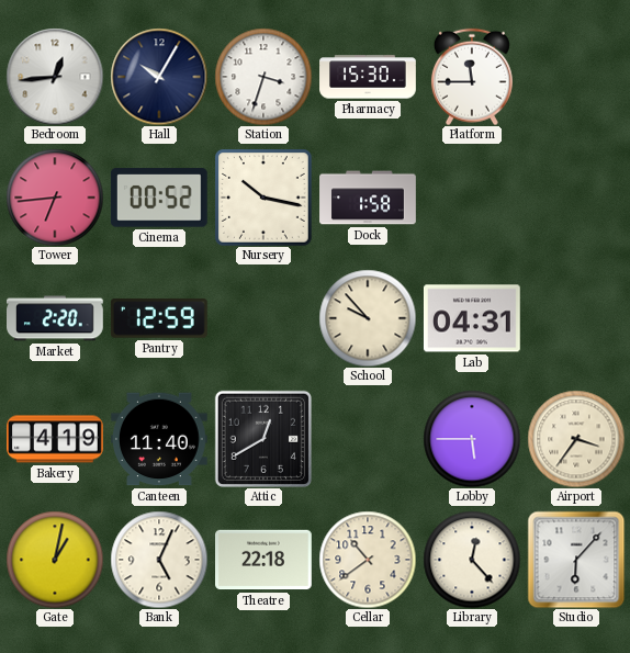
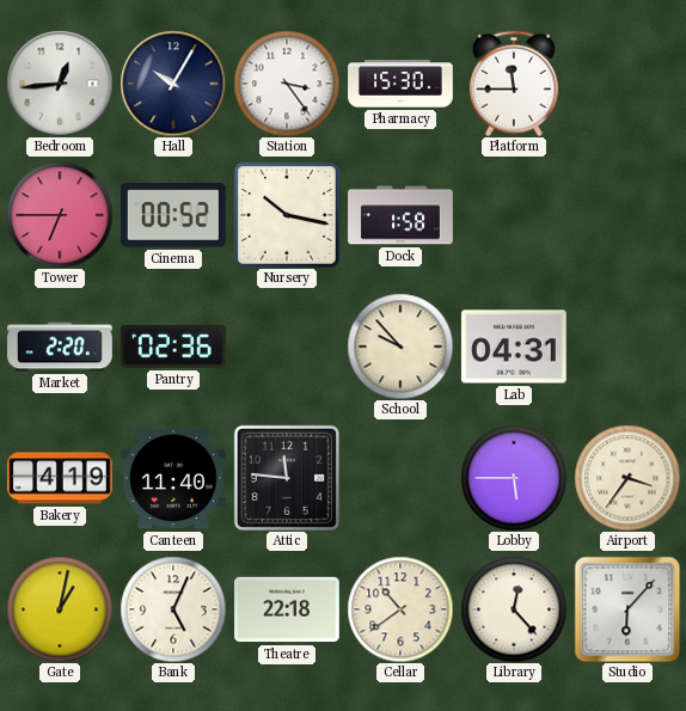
Station: 3:33 -> 3:24 (287, 84)
Tower: 6:44 -> 6:45 (60, 215)
Pantry: 12:59 -> 02:36 (173, 348)
Attic: 12:40 -> 11:46 (287, 478)
